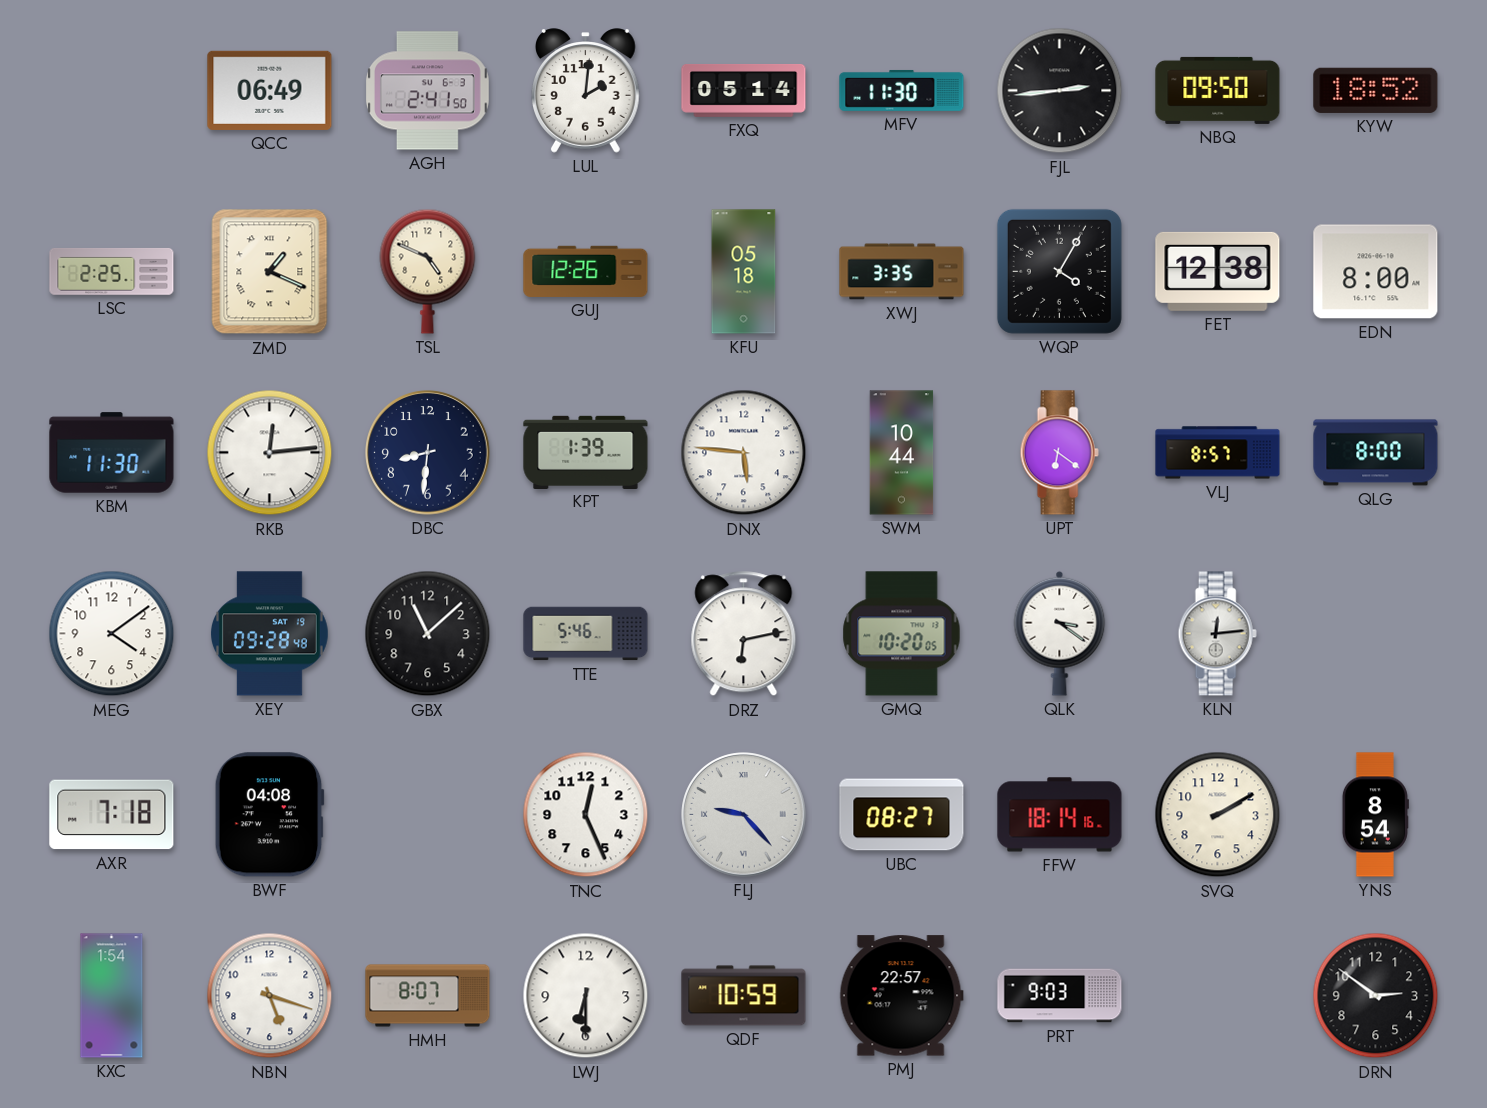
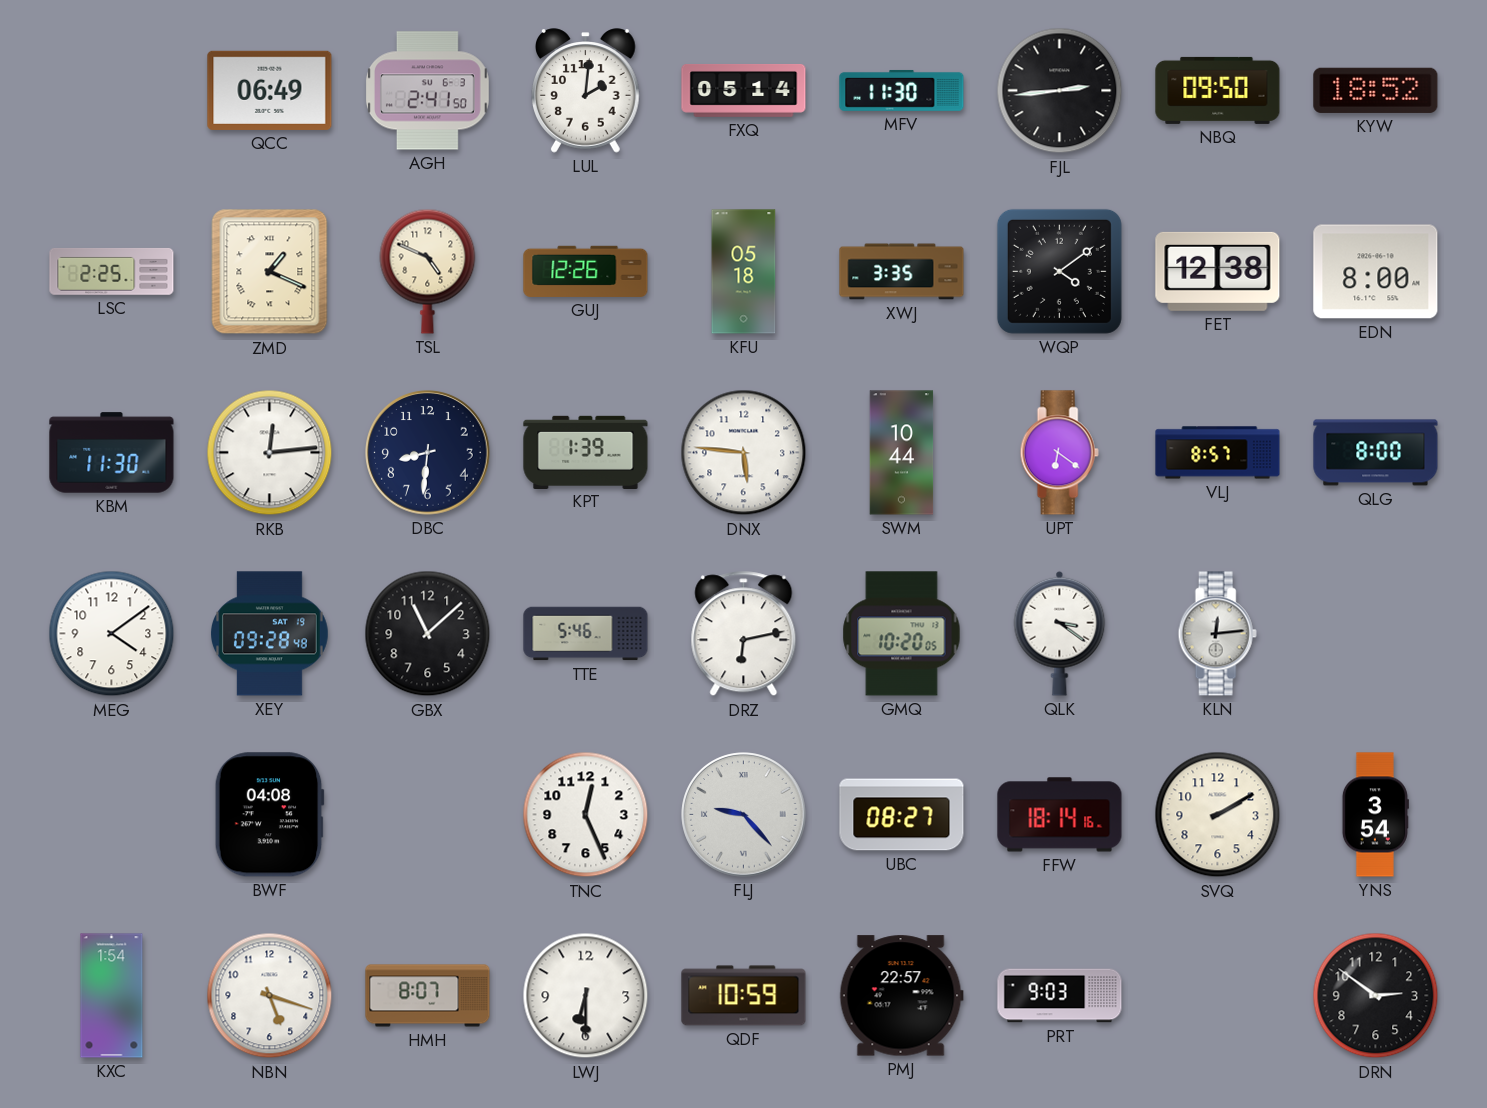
WQP: 4:05 -> 4:09 (1059, 271)
AXR: 7:18 -> none (112, 815)
YNS: 8:54 -> 3:54 (1375, 815)
